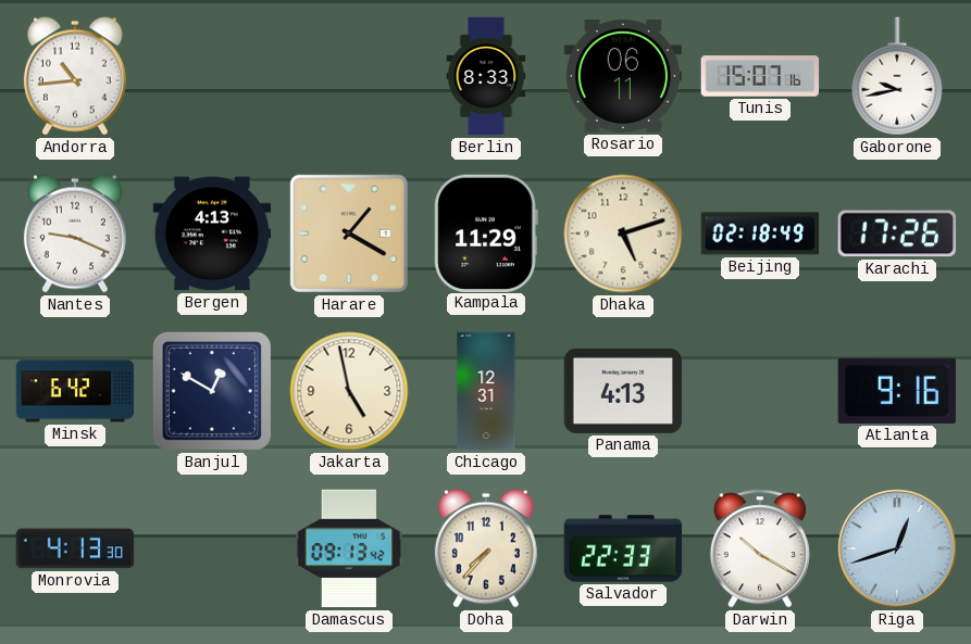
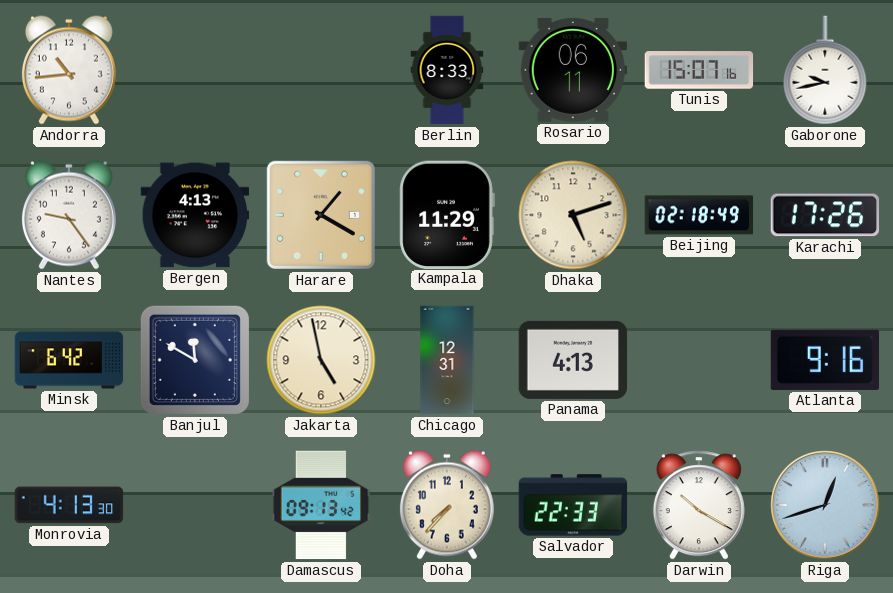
Nantes: 9:19 -> 9:24 (69, 215)
Banjul: 12:50 -> 11:50 (195, 360)
